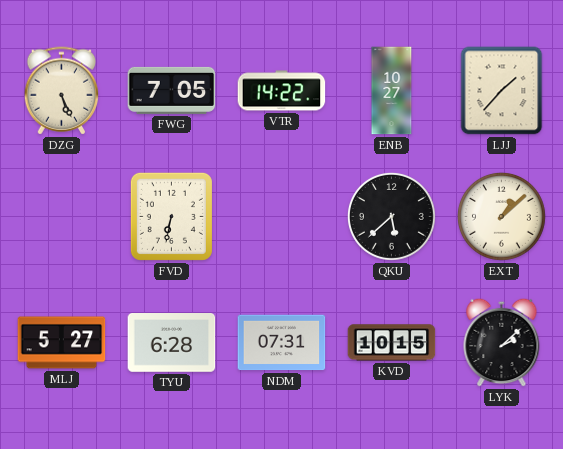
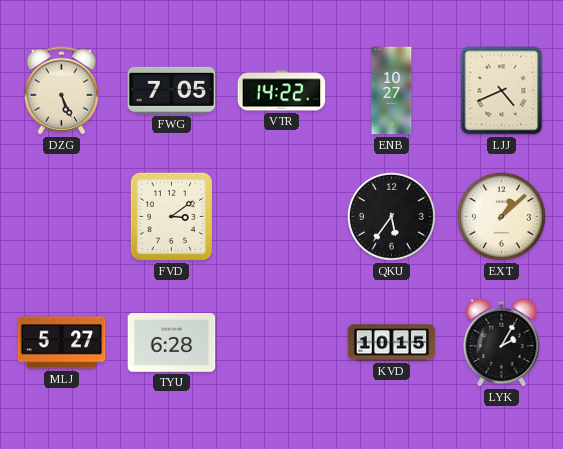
LJJ: 1:37 -> 4:41 (502, 91)
FVD: 6:32 -> 3:09 (171, 216)
QKU: 5:38 -> 5:36 (391, 216)
NDM: 07:31 -> none (282, 343)
LYK: 2:08 -> 2:05 (502, 342)
